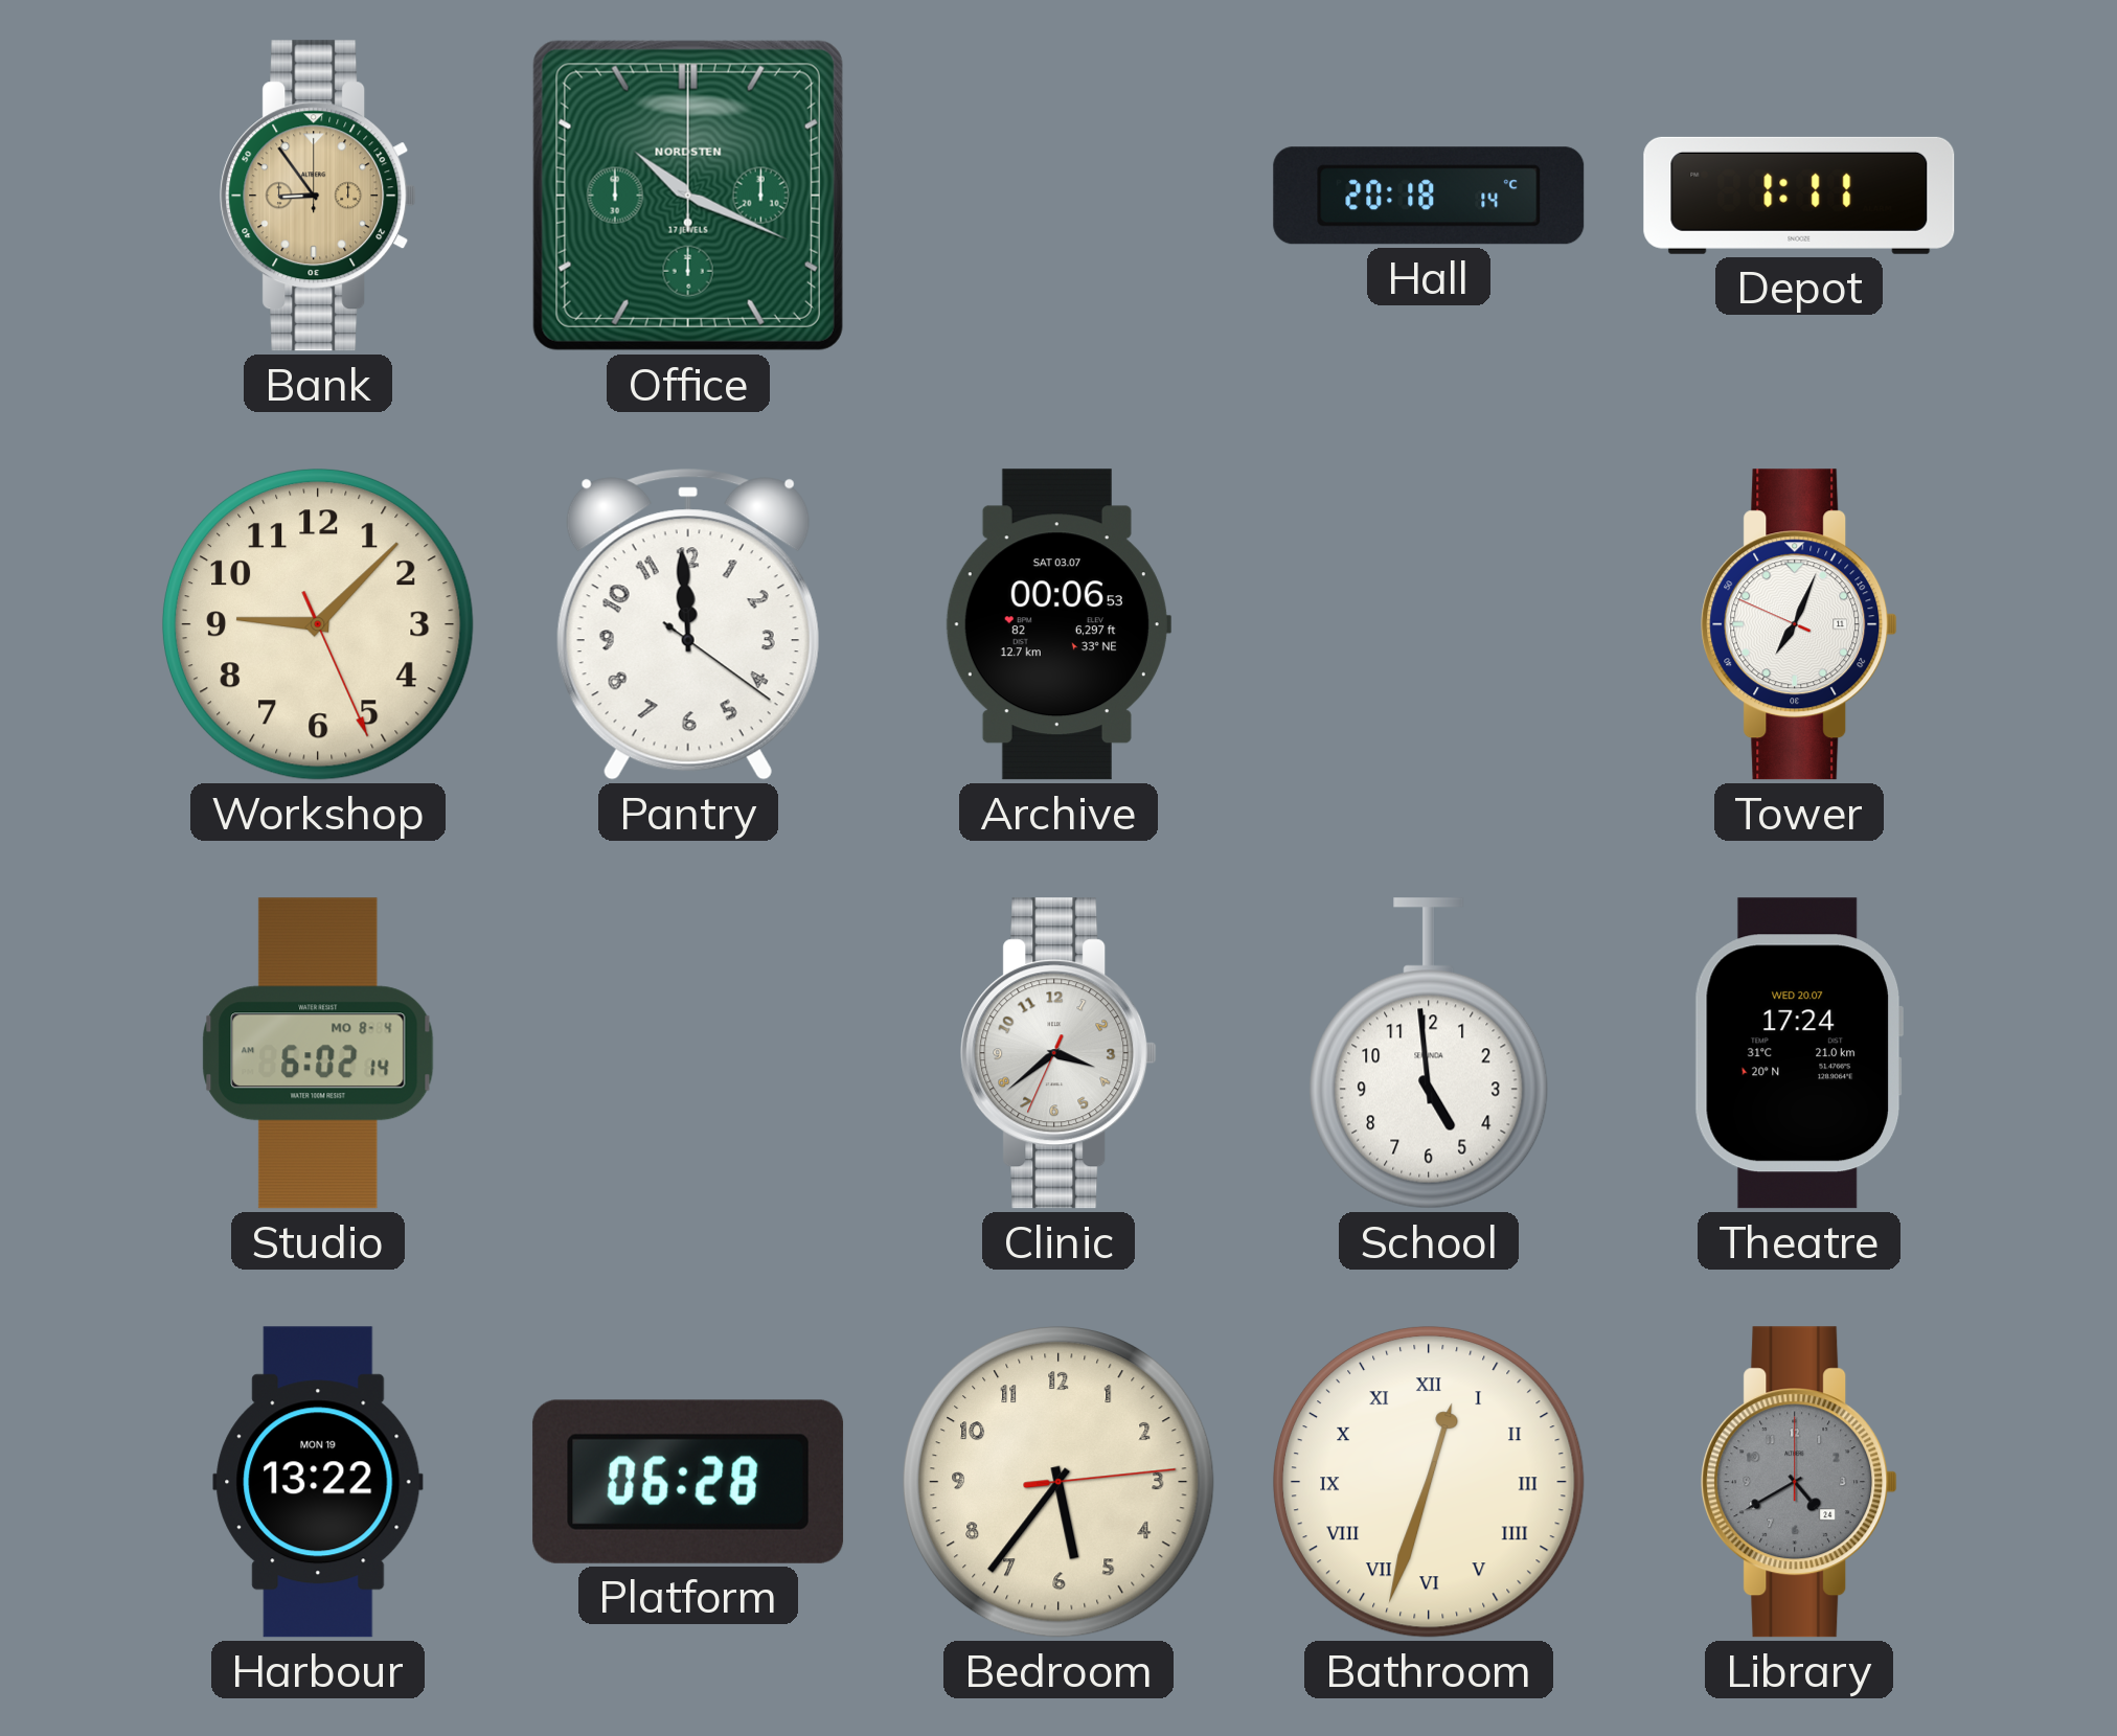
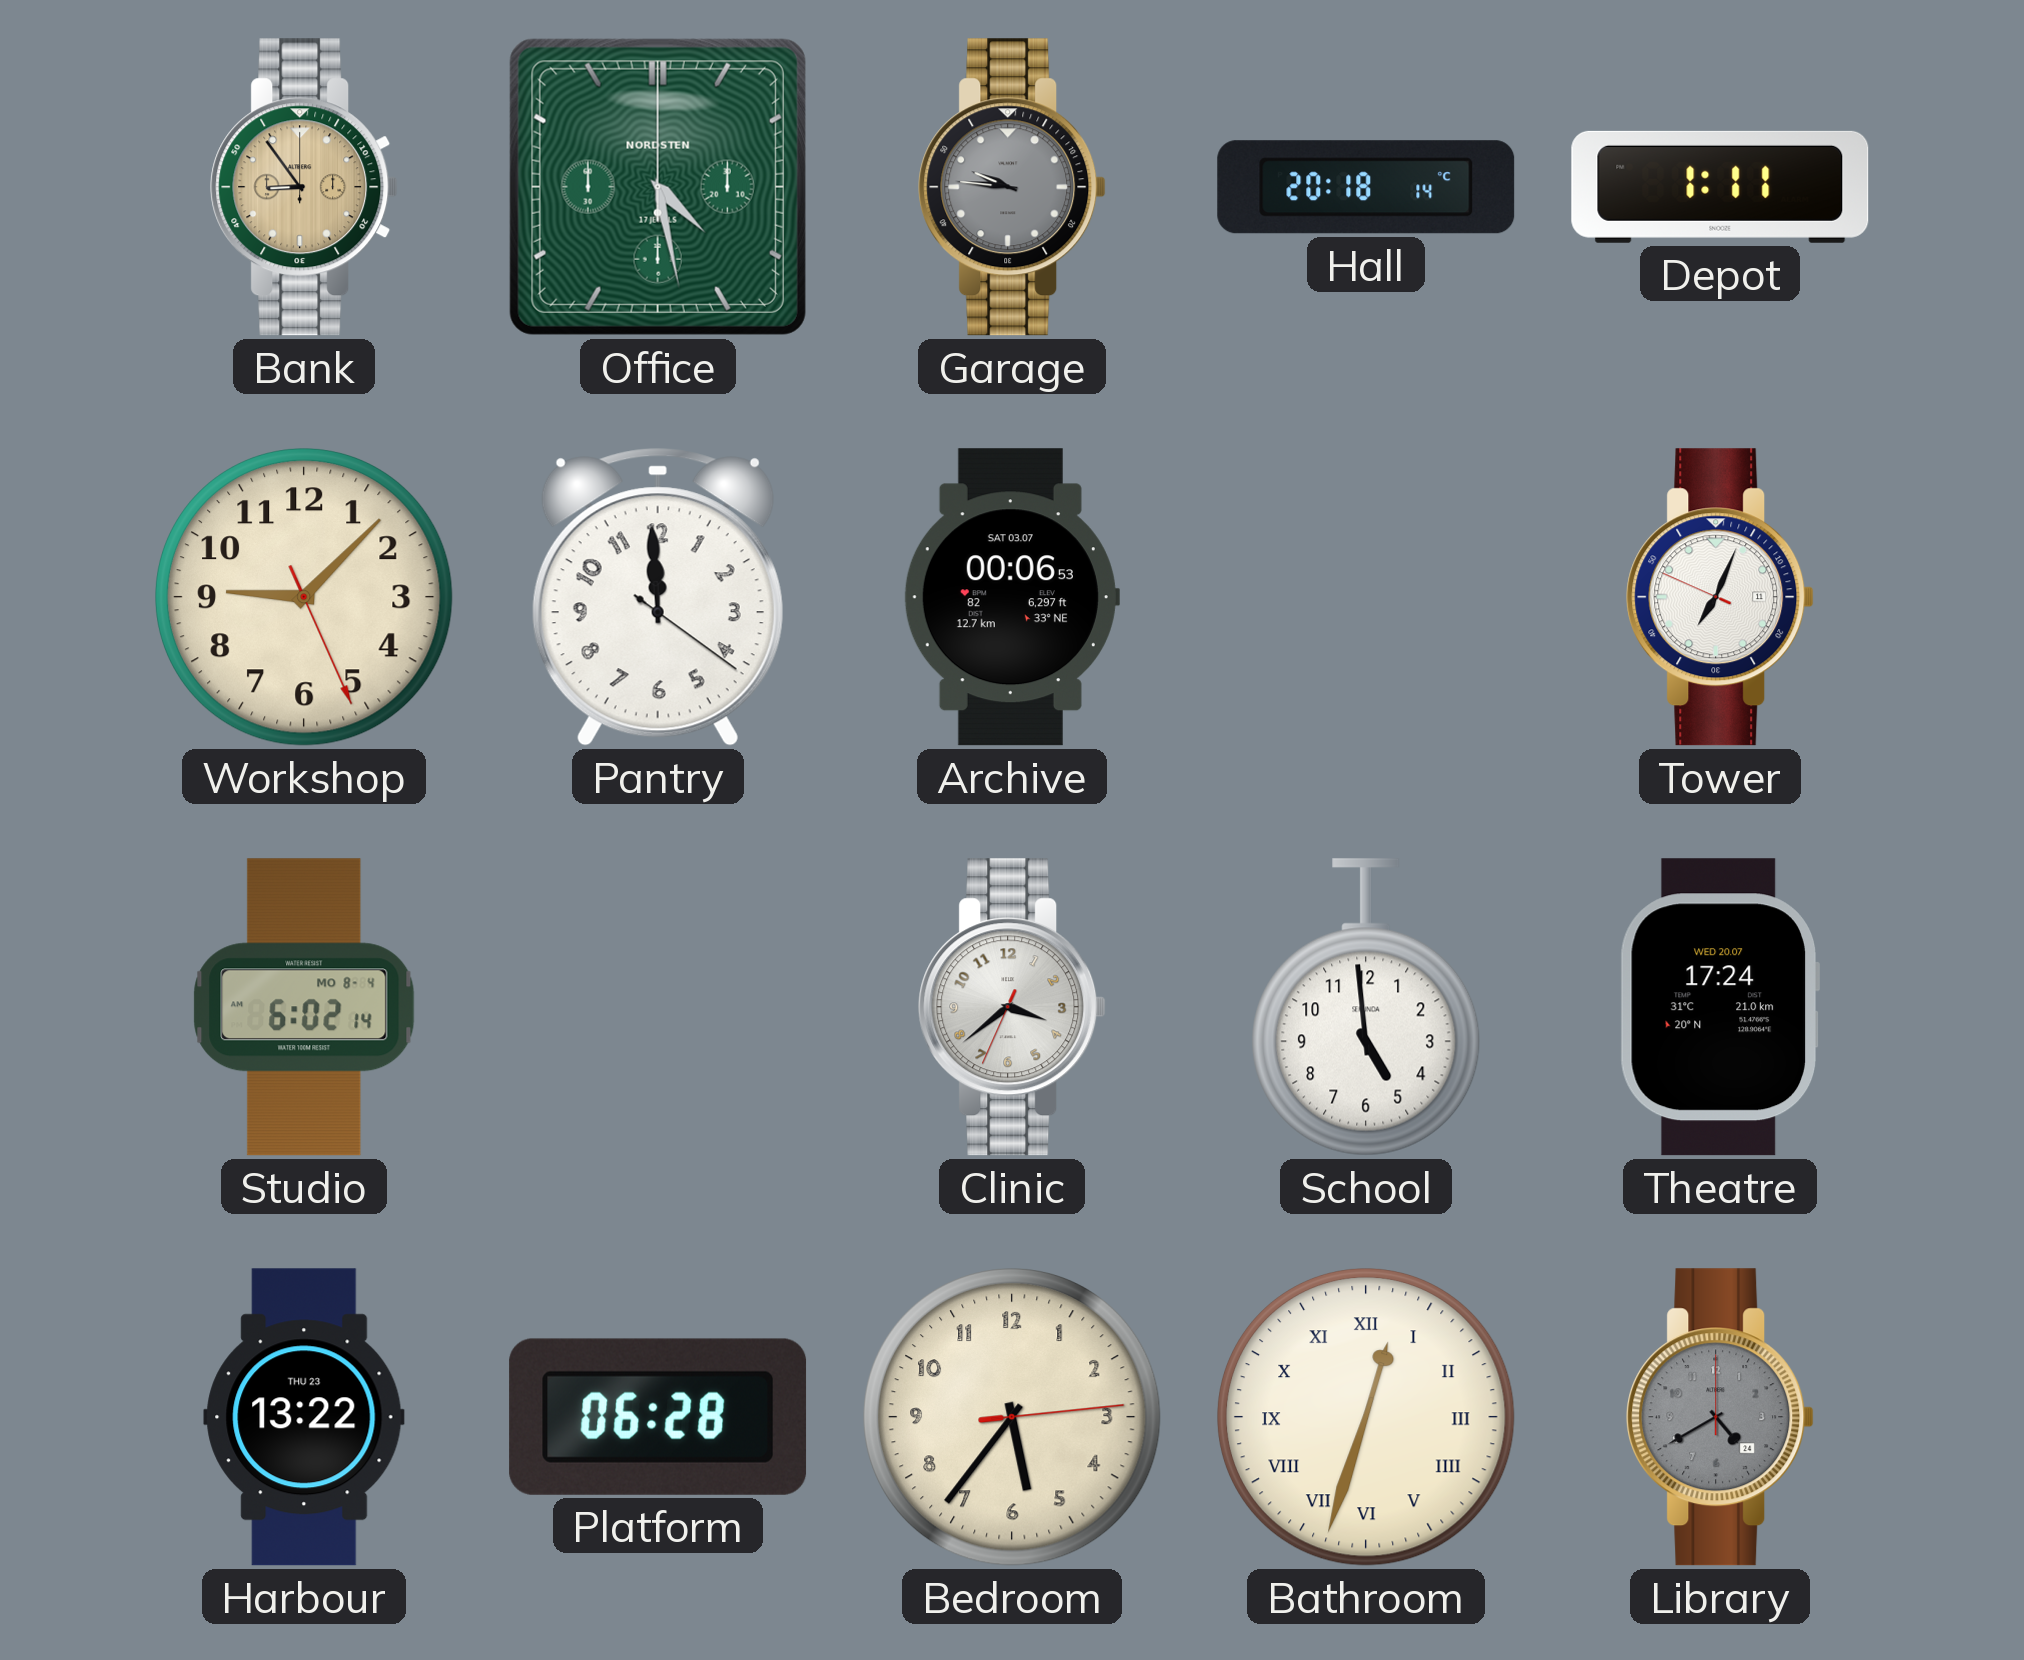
Office: 10:19 -> 4:28 (658, 187)
Garage: none -> 9:46 (1012, 187)
Harbour date: MON 19 -> THU 23 (304, 1417)
